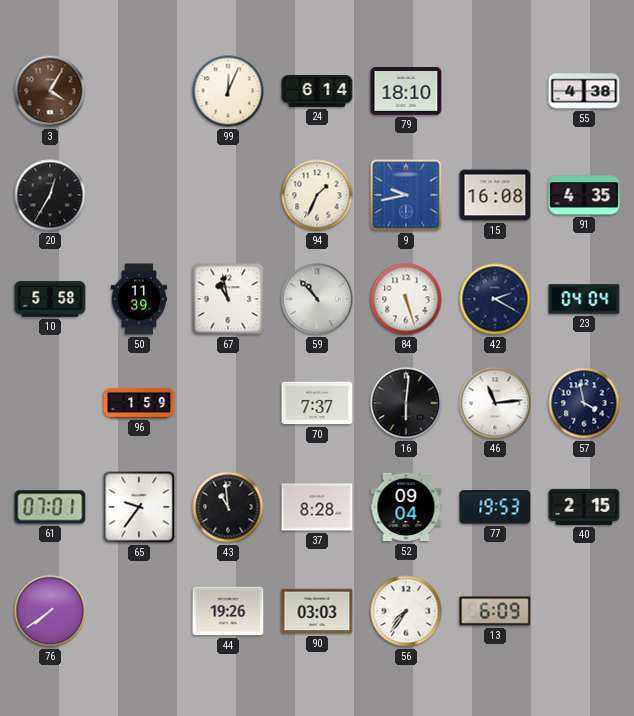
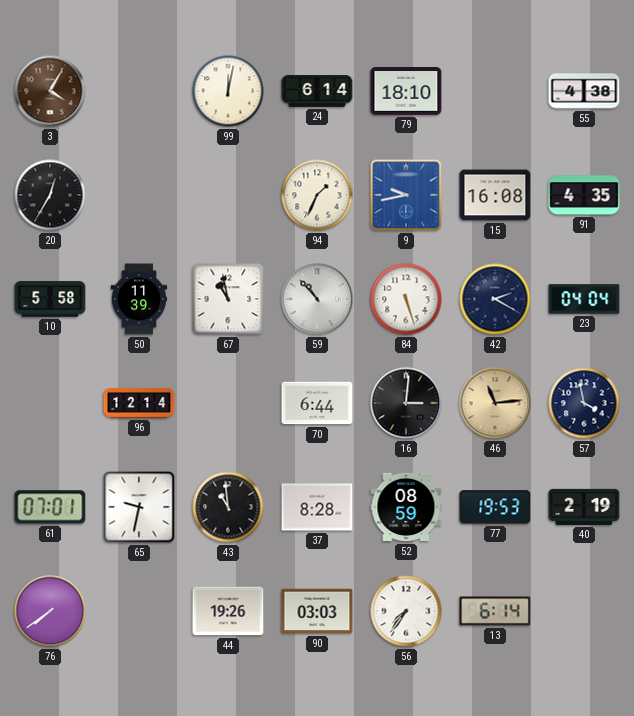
99: 12:04 -> 12:02 (228, 91)
96: 1:59 -> 12:14 (139, 403)
70: 7:37 -> 6:44 (317, 403)
16: 6:01 -> 3:01 (406, 403)
46 dial: white -> champagne (495, 403)
65: 9:36 -> 9:32 (139, 507)
52: 09:04 -> 08:59 (406, 507)
40: 2:15 -> 2:19 (584, 507)
13: 6:09 -> 6:14 (495, 611)
